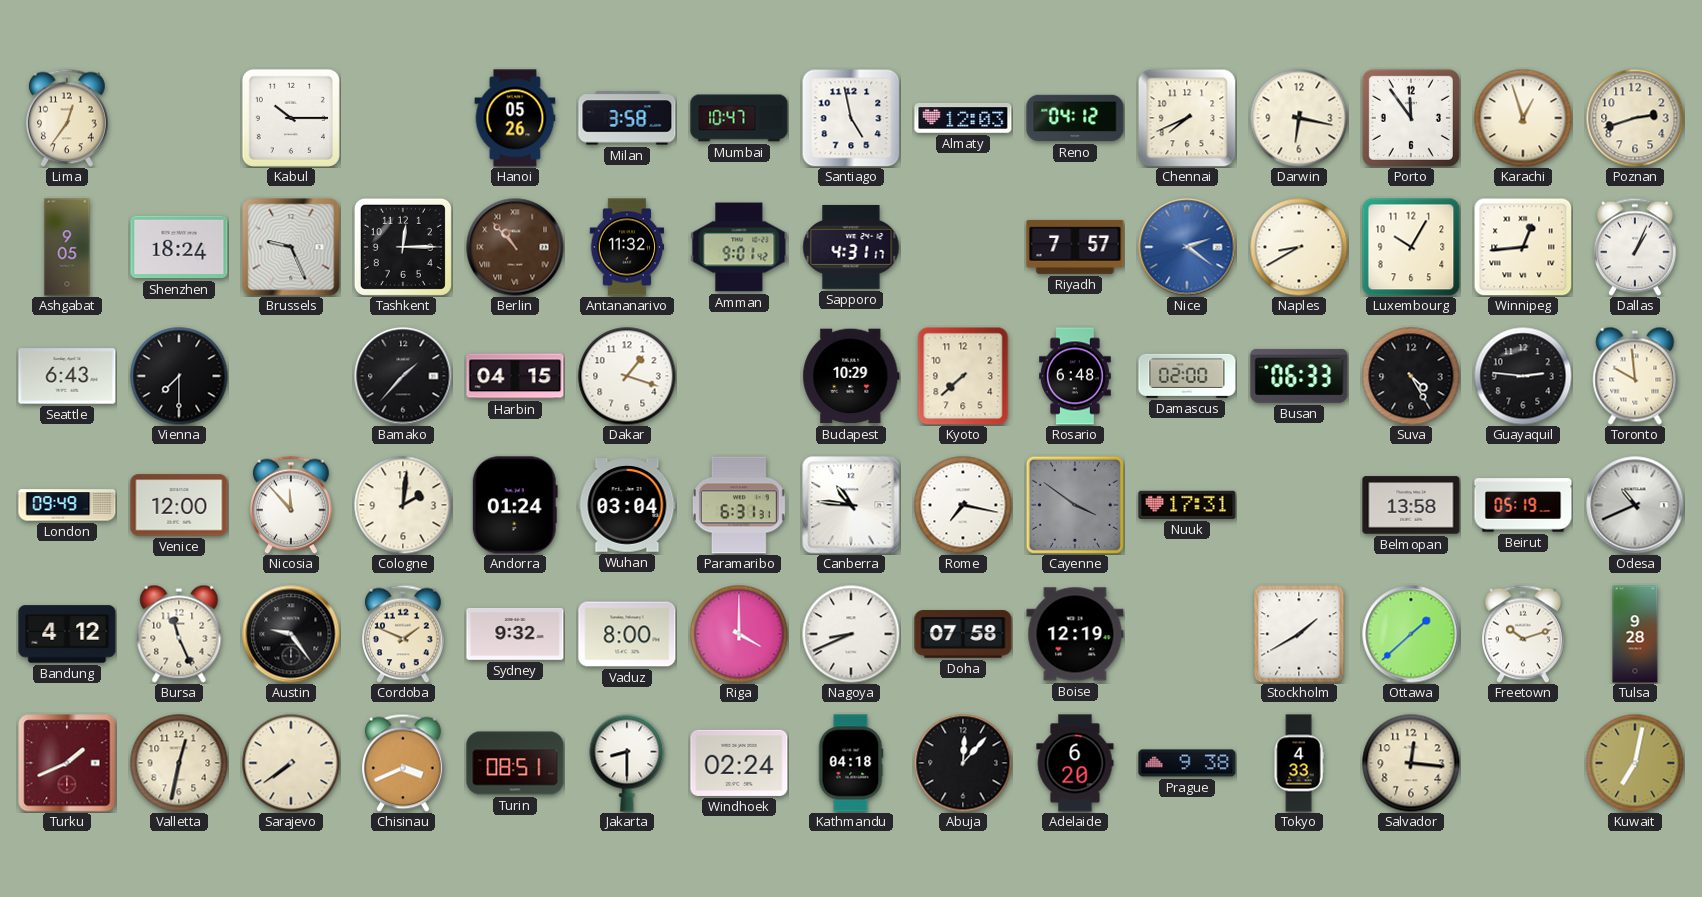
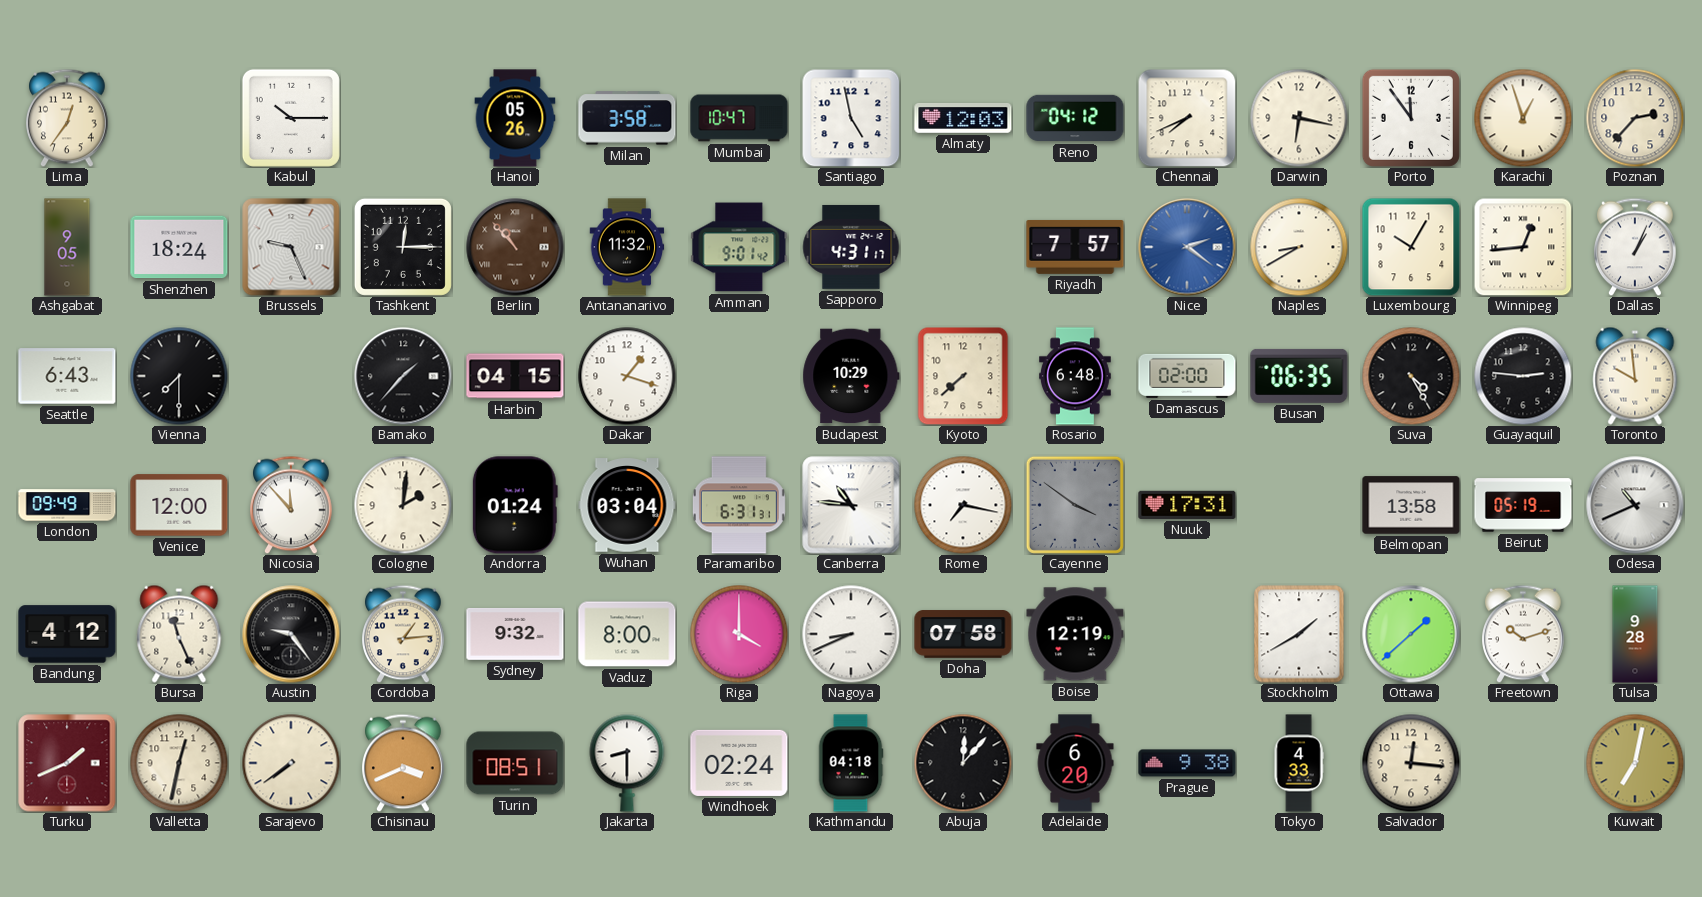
Poznan: 2:42 -> 2:37 (1635, 118)
Busan: 06:33 -> 06:35 (1299, 376)
Cordoba: 1:49 -> 1:14 (404, 634)
